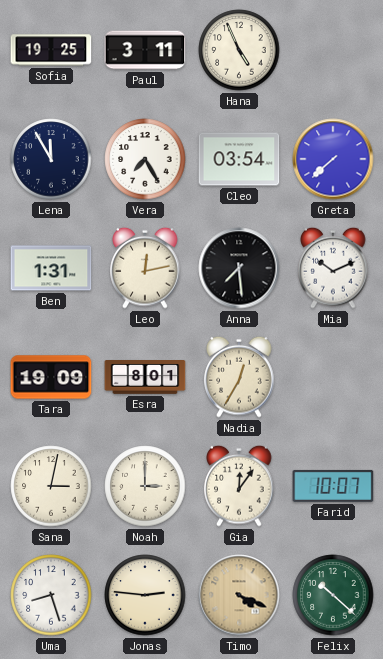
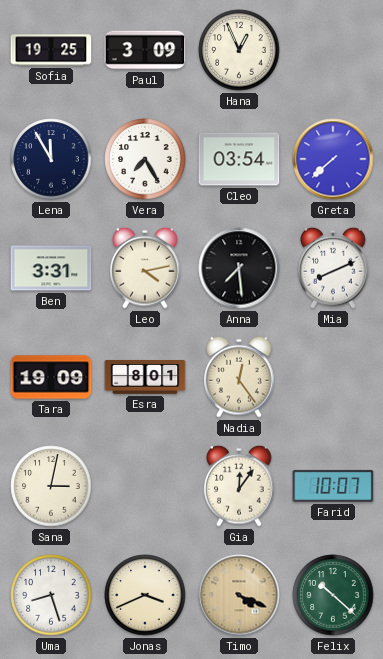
Paul: 3:11 -> 3:09 (145, 50)
Hana: 4:56 -> 12:56 (239, 50)
Ben: 1:31 -> 3:31 (51, 268)
Leo: 12:13 -> 4:13 (145, 268)
Mia: 10:11 -> 8:11 (333, 268)
Nadia: 12:35 -> 12:24 (239, 377)
Noah: 3:00 -> none (145, 486)
Jonas: 2:46 -> 3:41 (145, 595)
